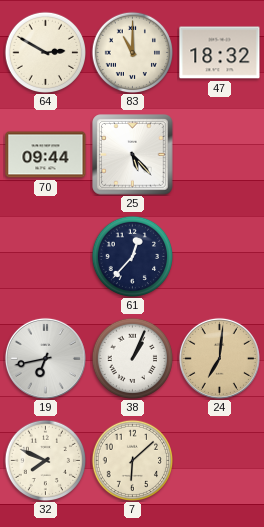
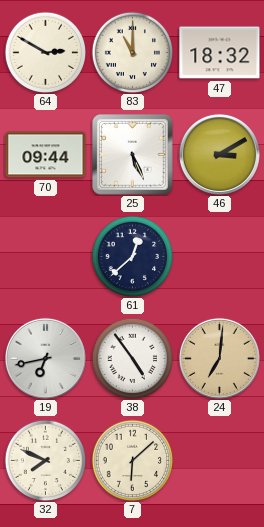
25: 5:23 -> 5:26 (133, 155)
46: none -> 3:10 (219, 154)
61: 12:37 -> 12:38 (132, 256)
38: 1:04 -> 4:54 (132, 358)
